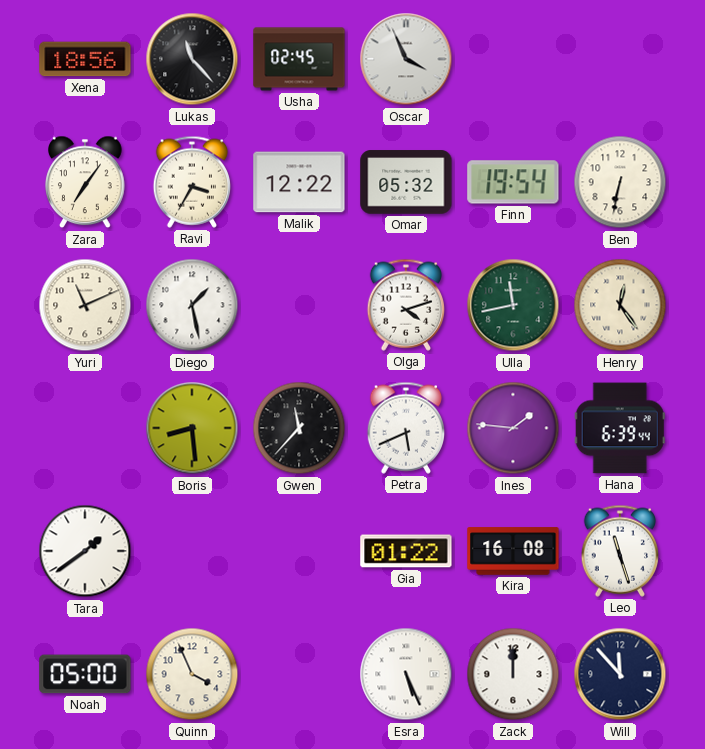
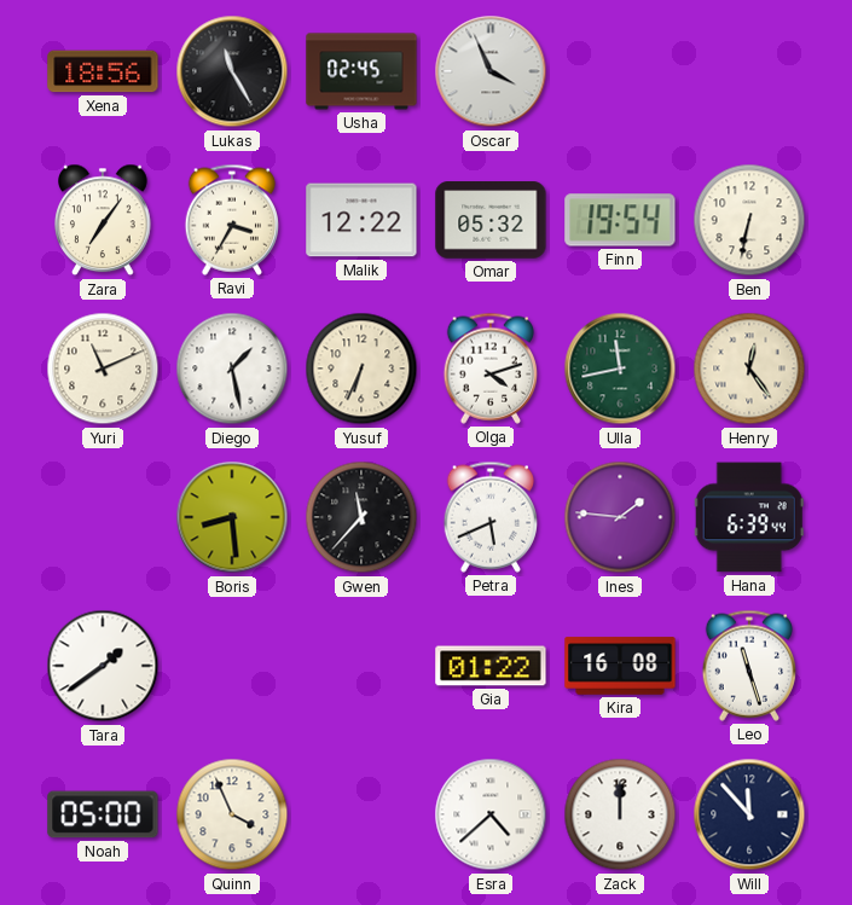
Lukas: 11:23 -> 11:25 (232, 71)
Yusuf: none -> 6:34 (361, 369)
Esra: 5:26 -> 4:38 (491, 814)
